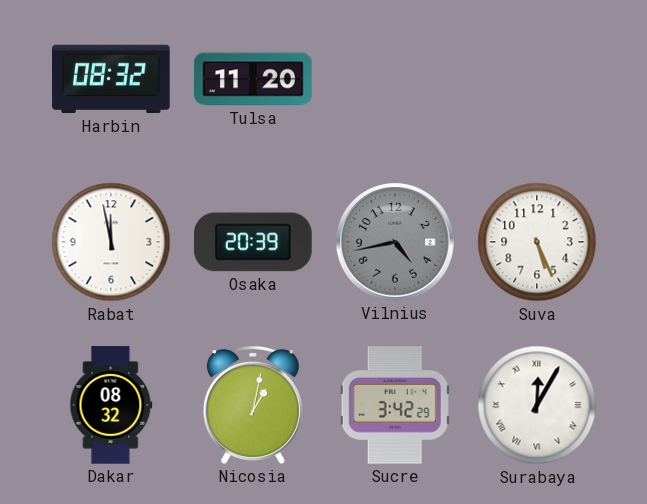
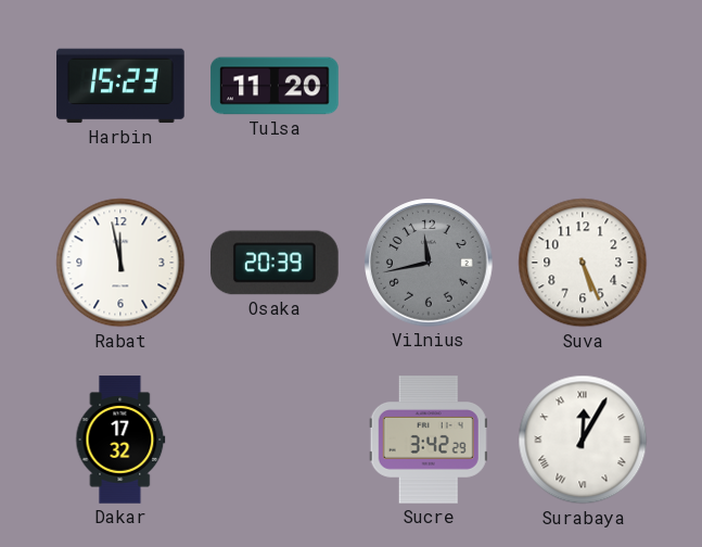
Harbin: 08:32 -> 15:23 (120, 86)
Vilnius: 4:43 -> 11:43 (429, 263)
Dakar: 08:32 -> 17:32 (120, 440)
Nicosia: 1:02 -> none (253, 405)
